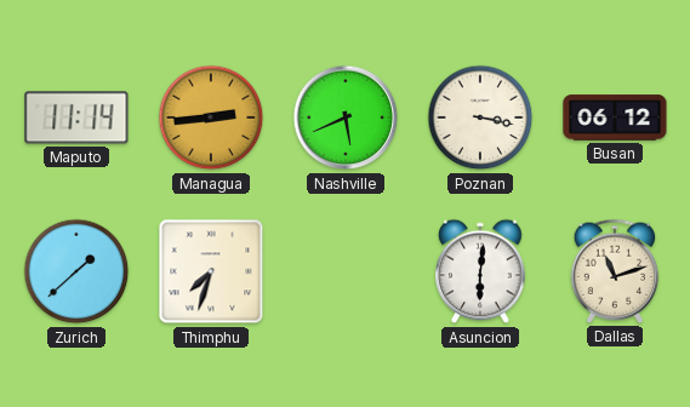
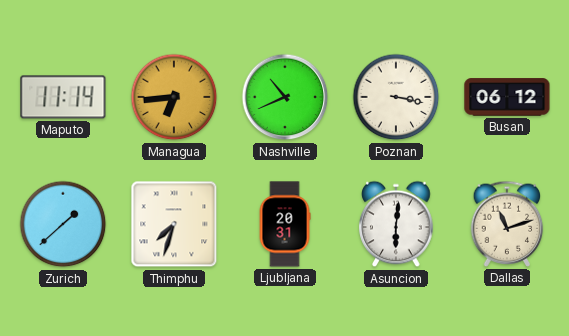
Managua: 2:44 -> 6:44 (174, 97)
Nashville: 5:41 -> 10:41 (285, 97)
Ljubljana: none -> 20:31 (285, 224)
